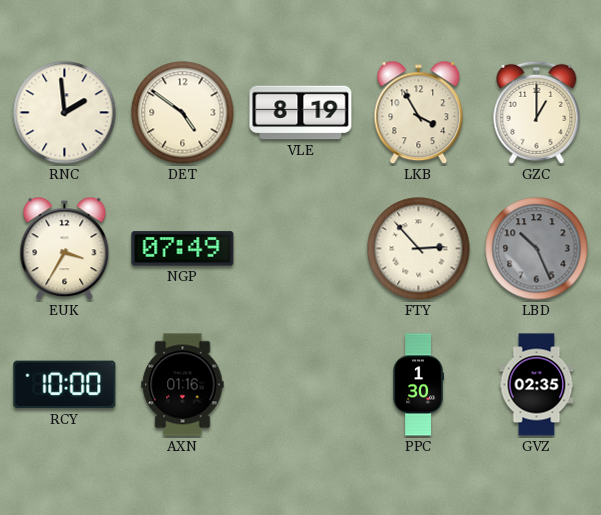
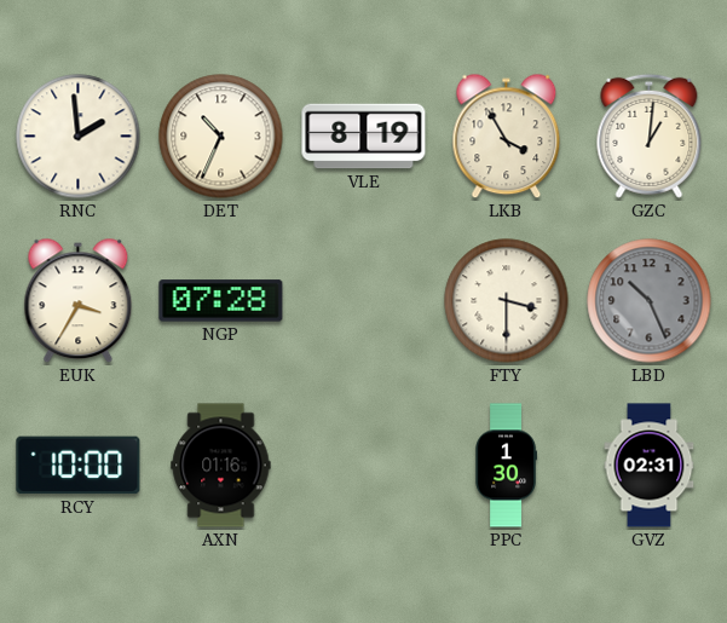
DET: 4:51 -> 10:34 (221, 137)
GZC: 1:00 -> 1:01 (650, 135)
NGP: 07:49 -> 07:28 (221, 301)
FTY: 2:53 -> 3:30 (507, 301)
GVZ: 02:35 -> 02:31 (650, 466)
